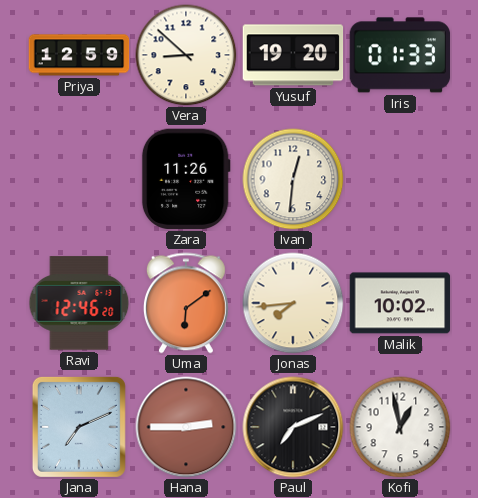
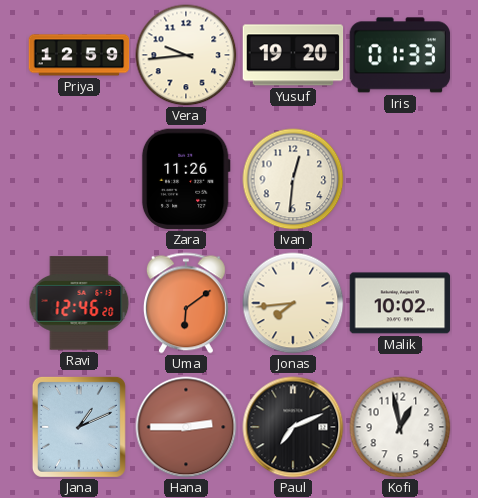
Vera: 8:52 -> 9:44 (186, 55)
Jana: 7:11 -> 1:11 (79, 427)
